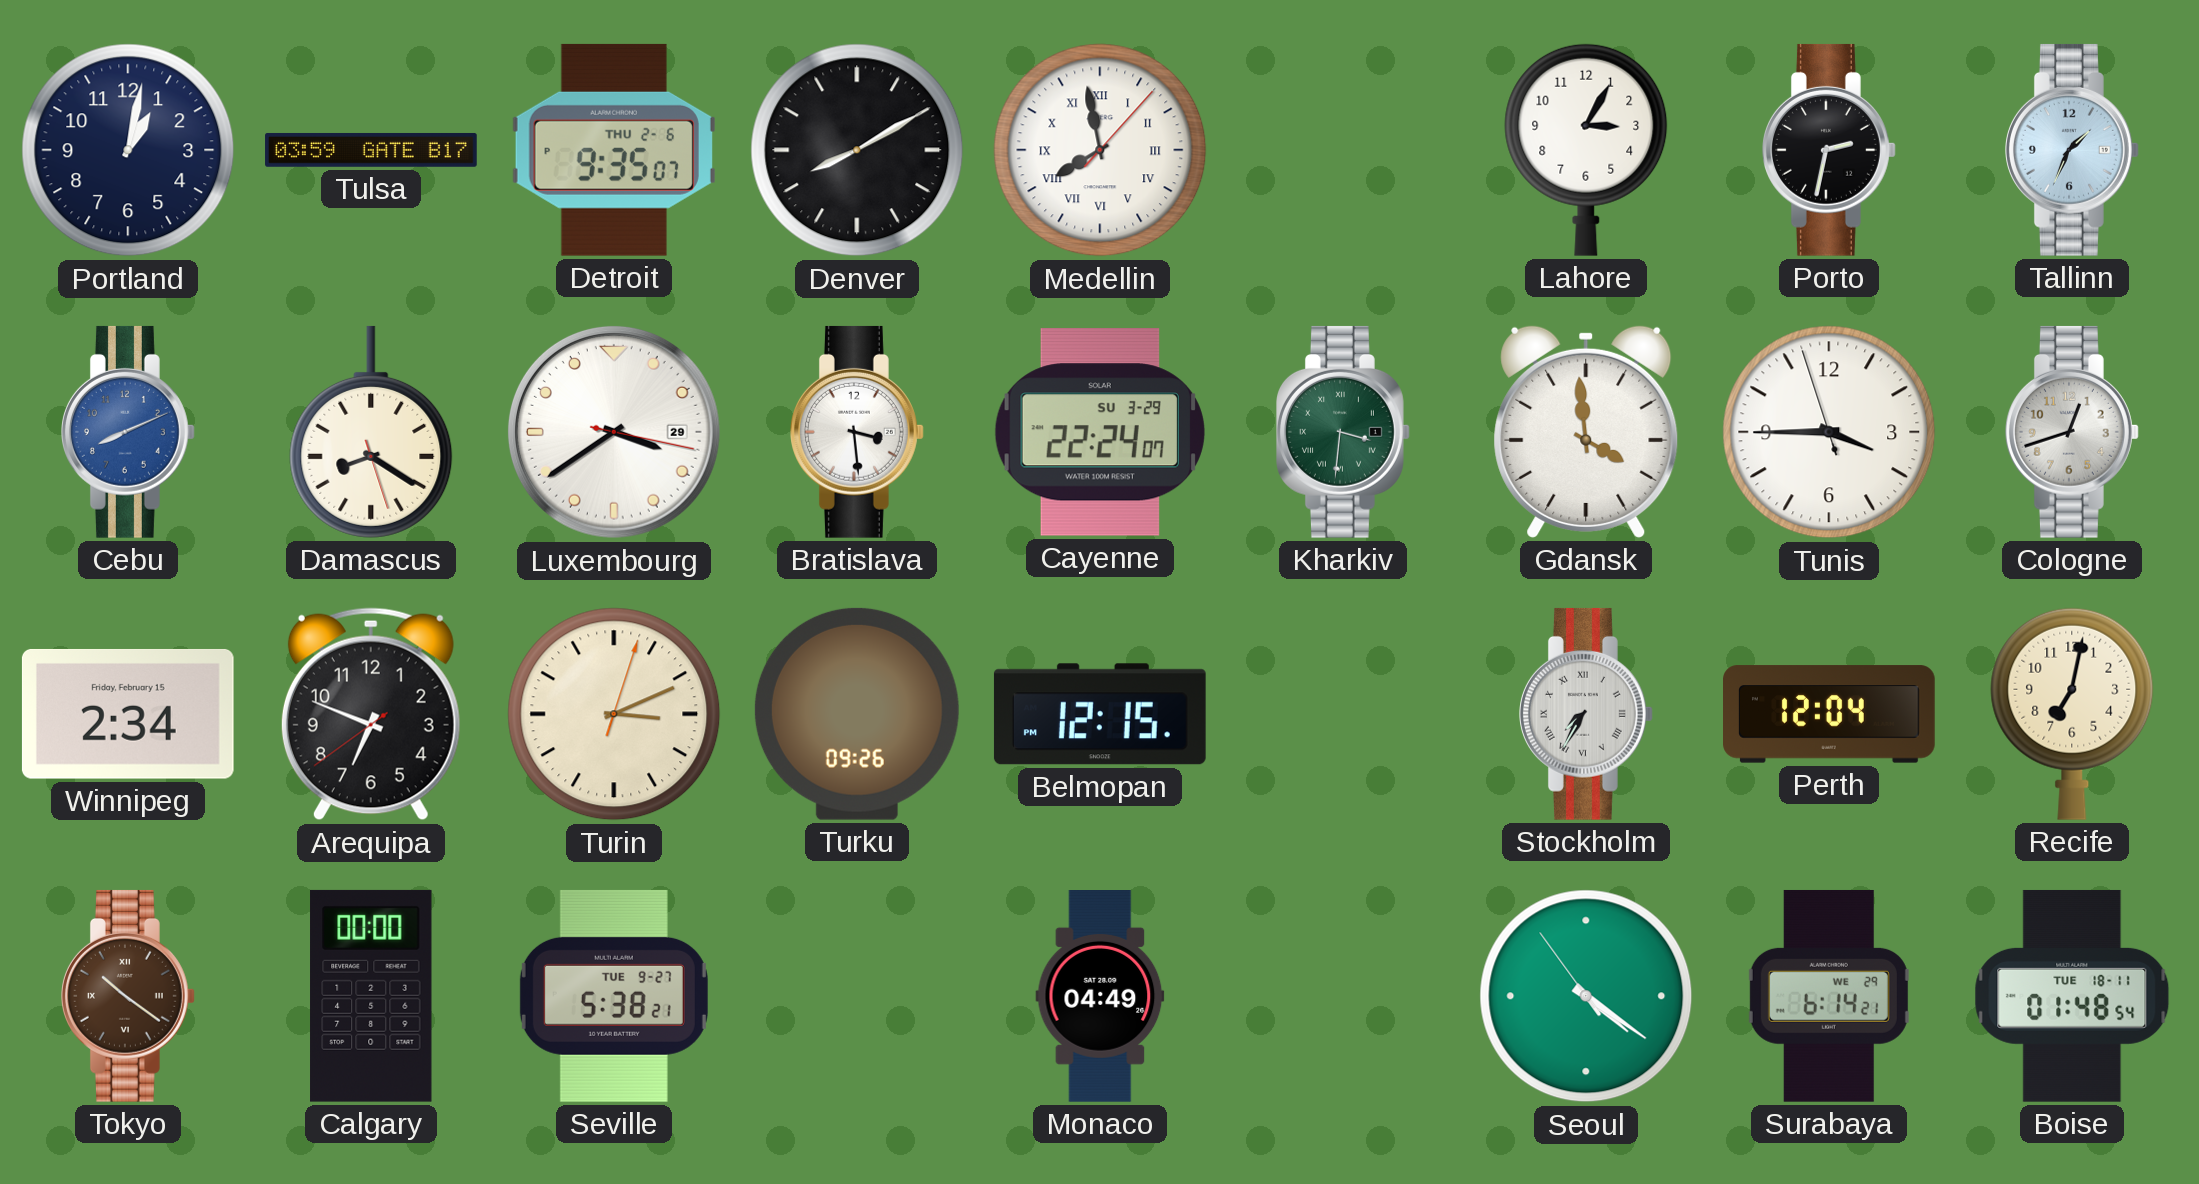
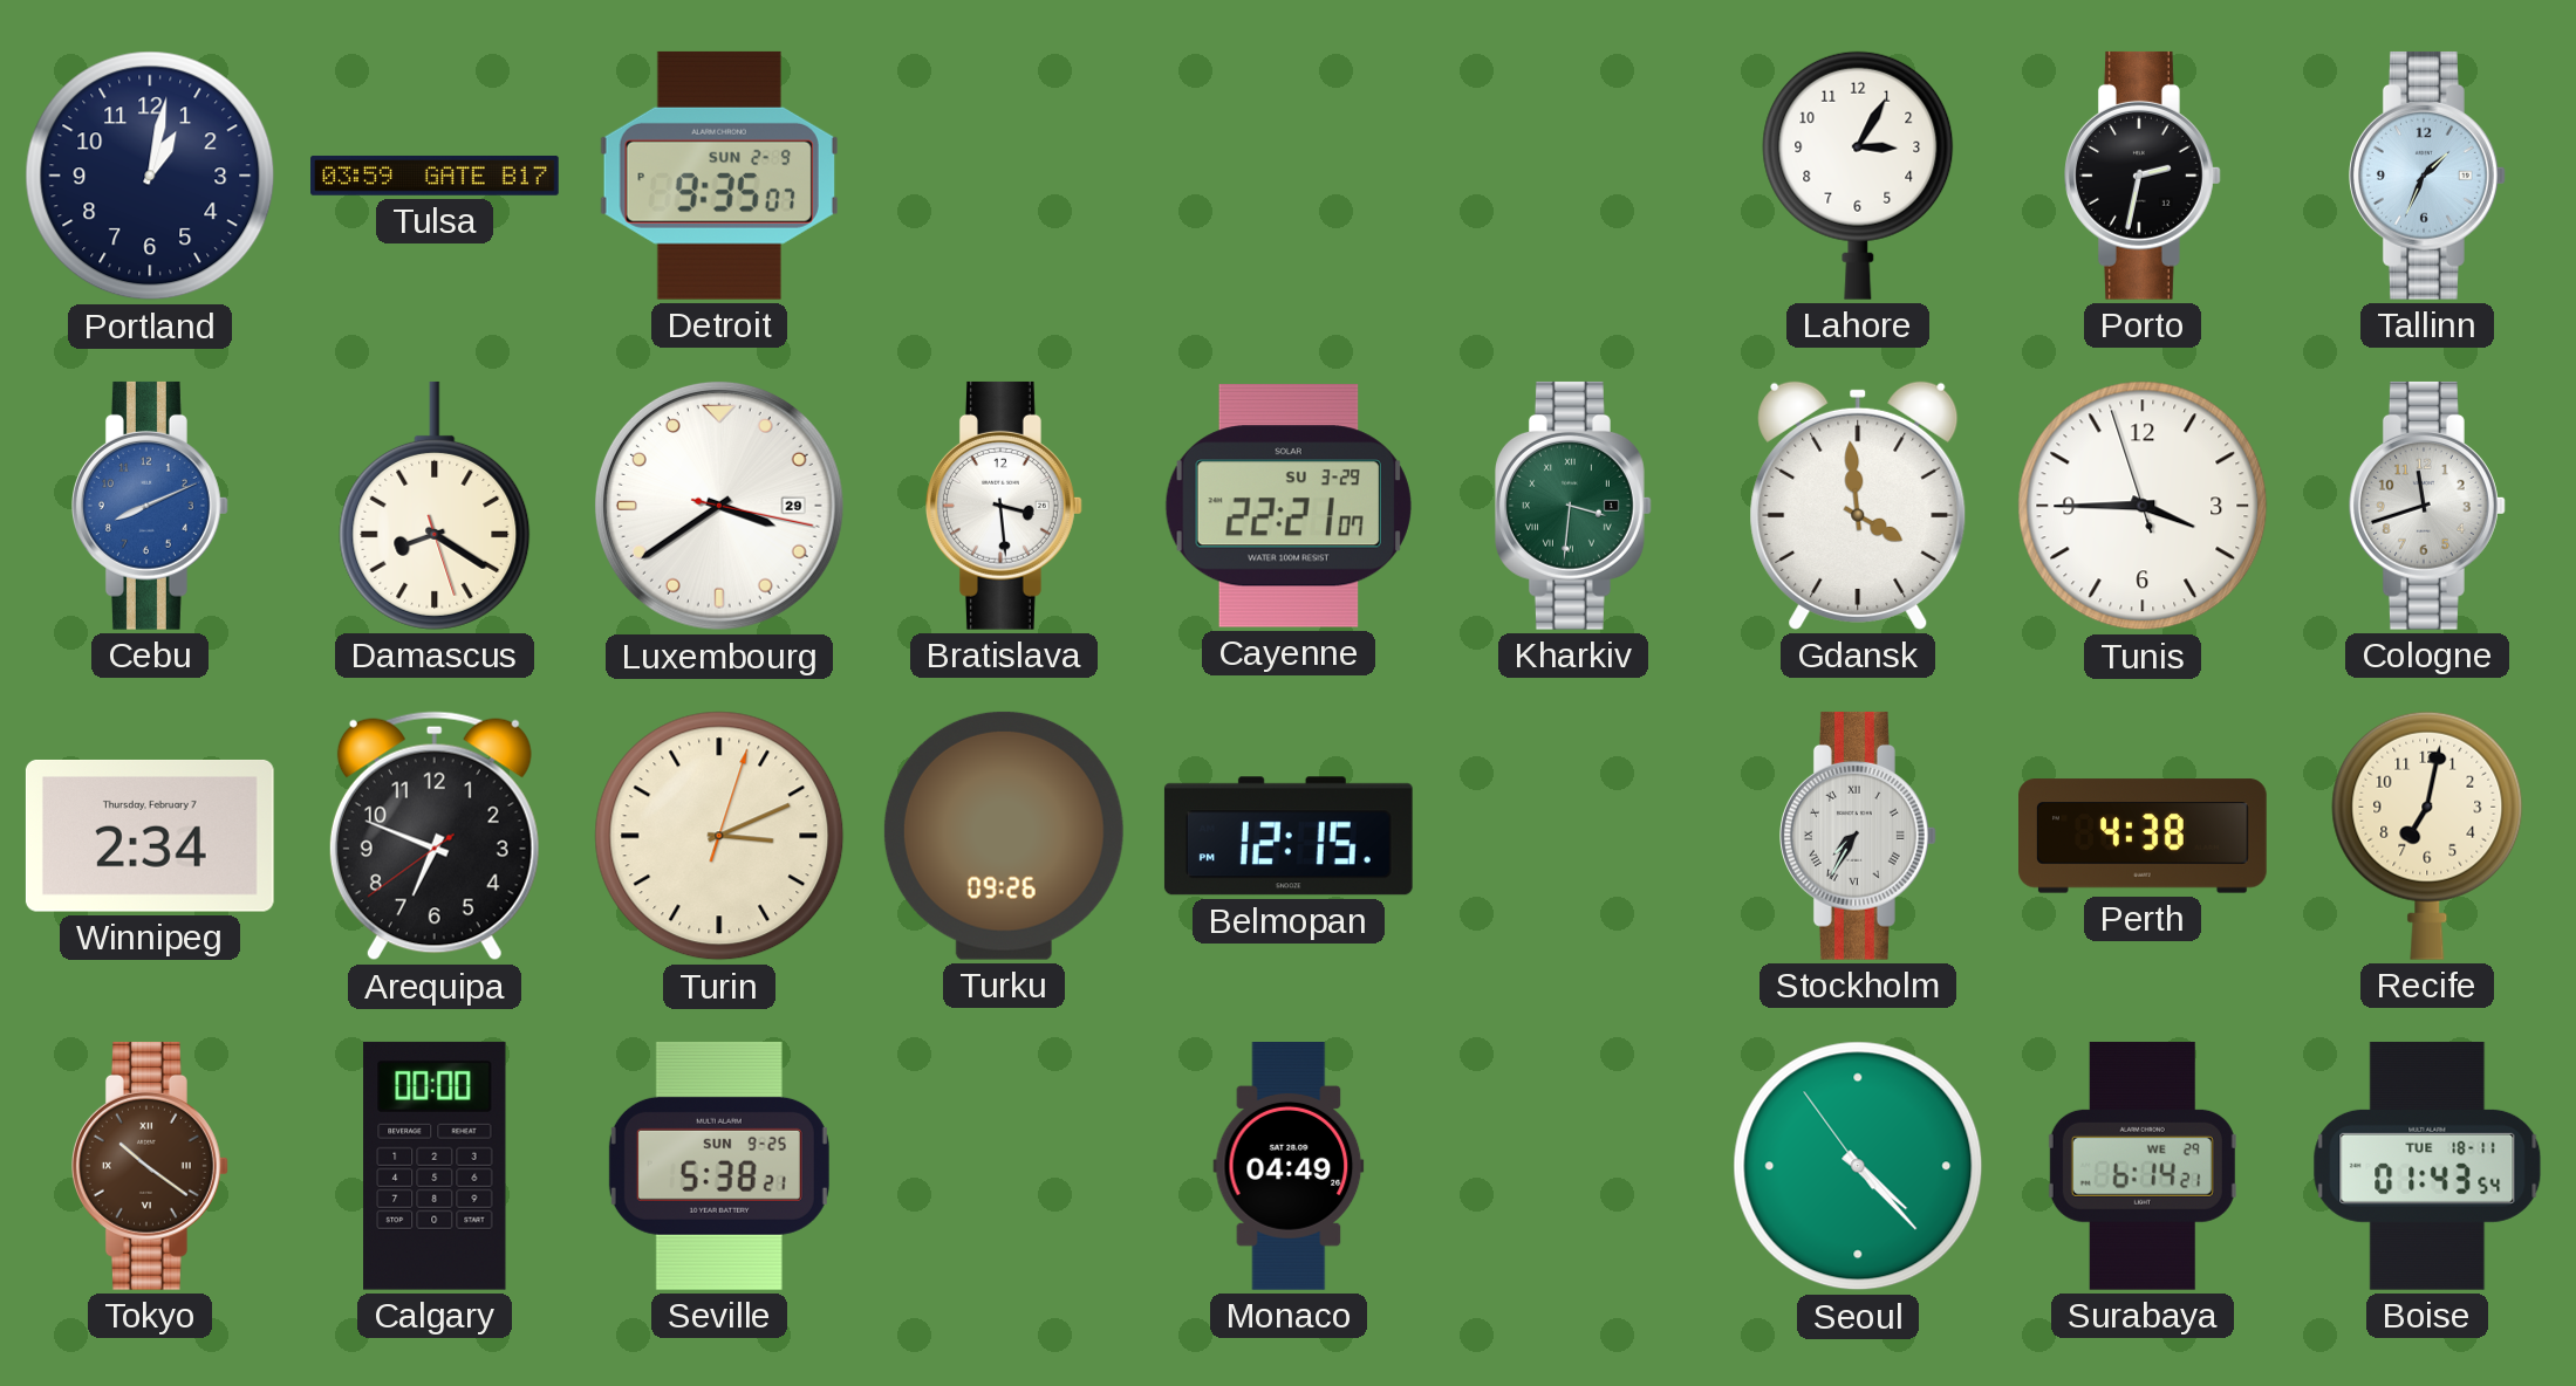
Detroit date: THU 2-6 -> SUN 2-9 (719, 176)
Denver: 8:10 -> none (857, 150)
Medellin: 7:58 -> none (1100, 150)
Cayenne: 22:24 -> 22:21 (1289, 506)
Cologne: 12:42 -> 11:42 (2428, 506)
Winnipeg date: Friday, February 15 -> Thursday, February 7 (150, 836)
Perth: 12:04 -> 4:38 (2144, 836)
Seville date: TUE 9-27 -> SUN 9-25 (719, 1166)
Seoul: 4:20 -> 4:22 (1858, 1166)
Boise: 01:48 -> 01:43 (2427, 1166)
